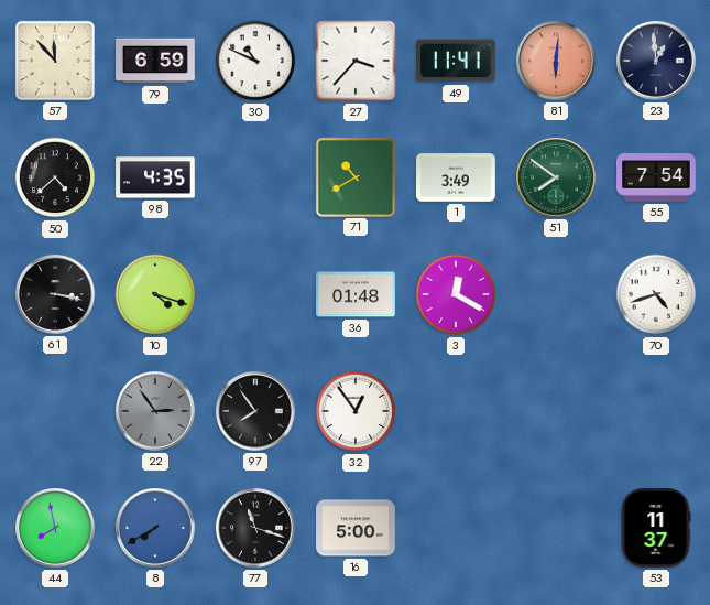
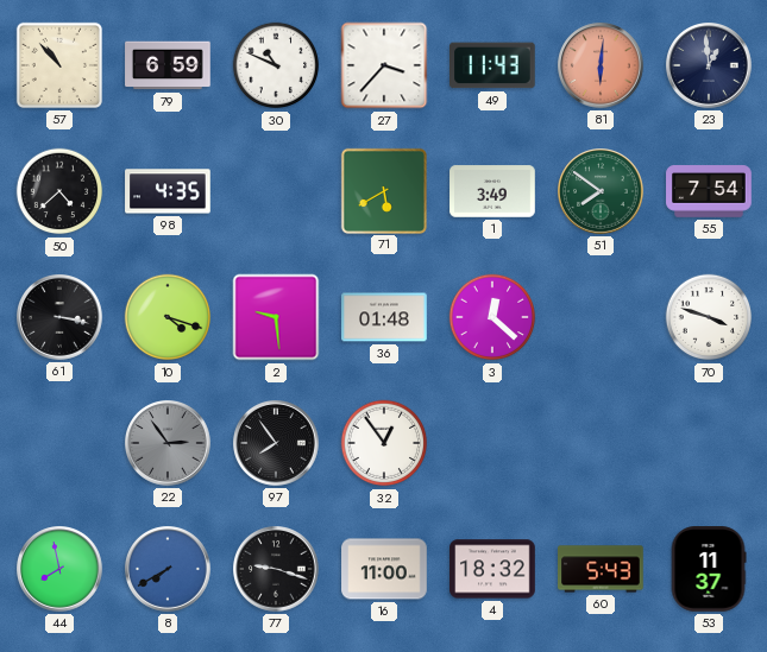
57: 11:53 -> 10:53 (59, 65)
49: 11:41 -> 11:43 (493, 65)
71: 10:40 -> 5:40 (383, 190)
2: none -> 9:29 (276, 317)
3: 12:20 -> 12:22 (492, 317)
70: 4:42 -> 3:48 (709, 317)
77: 11:18 -> 9:18 (277, 570)
16: 5:00 -> 11:00 (384, 569)
4: none -> 18:32 (492, 569)
60: none -> 5:43 (601, 569)
